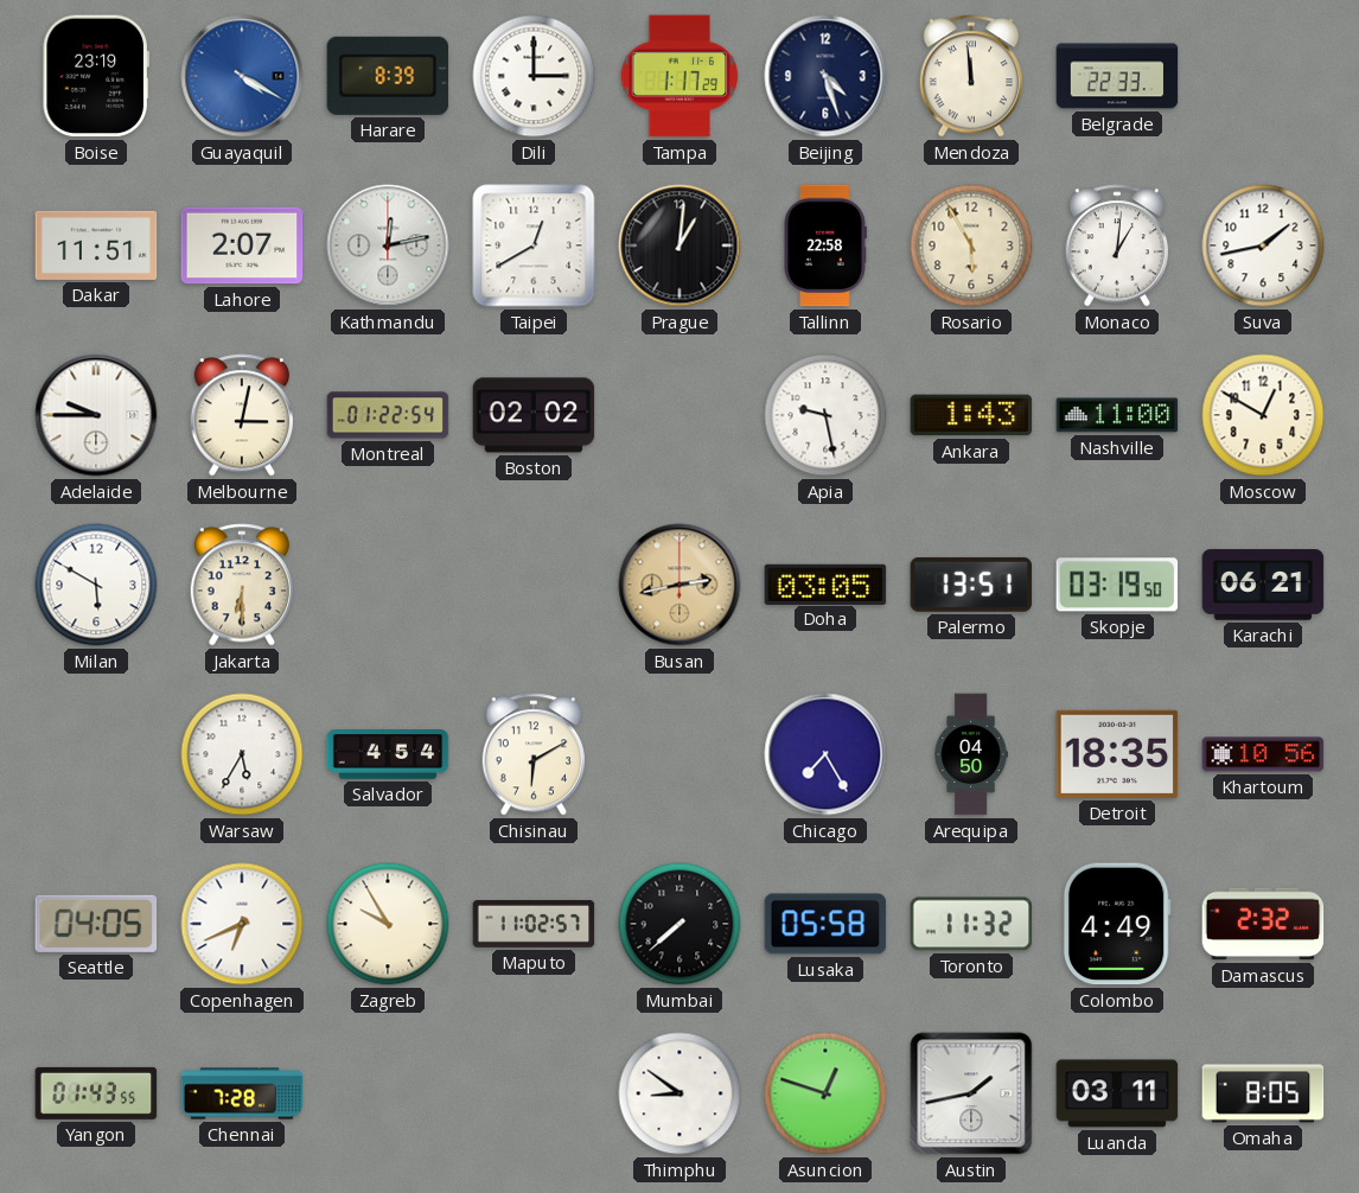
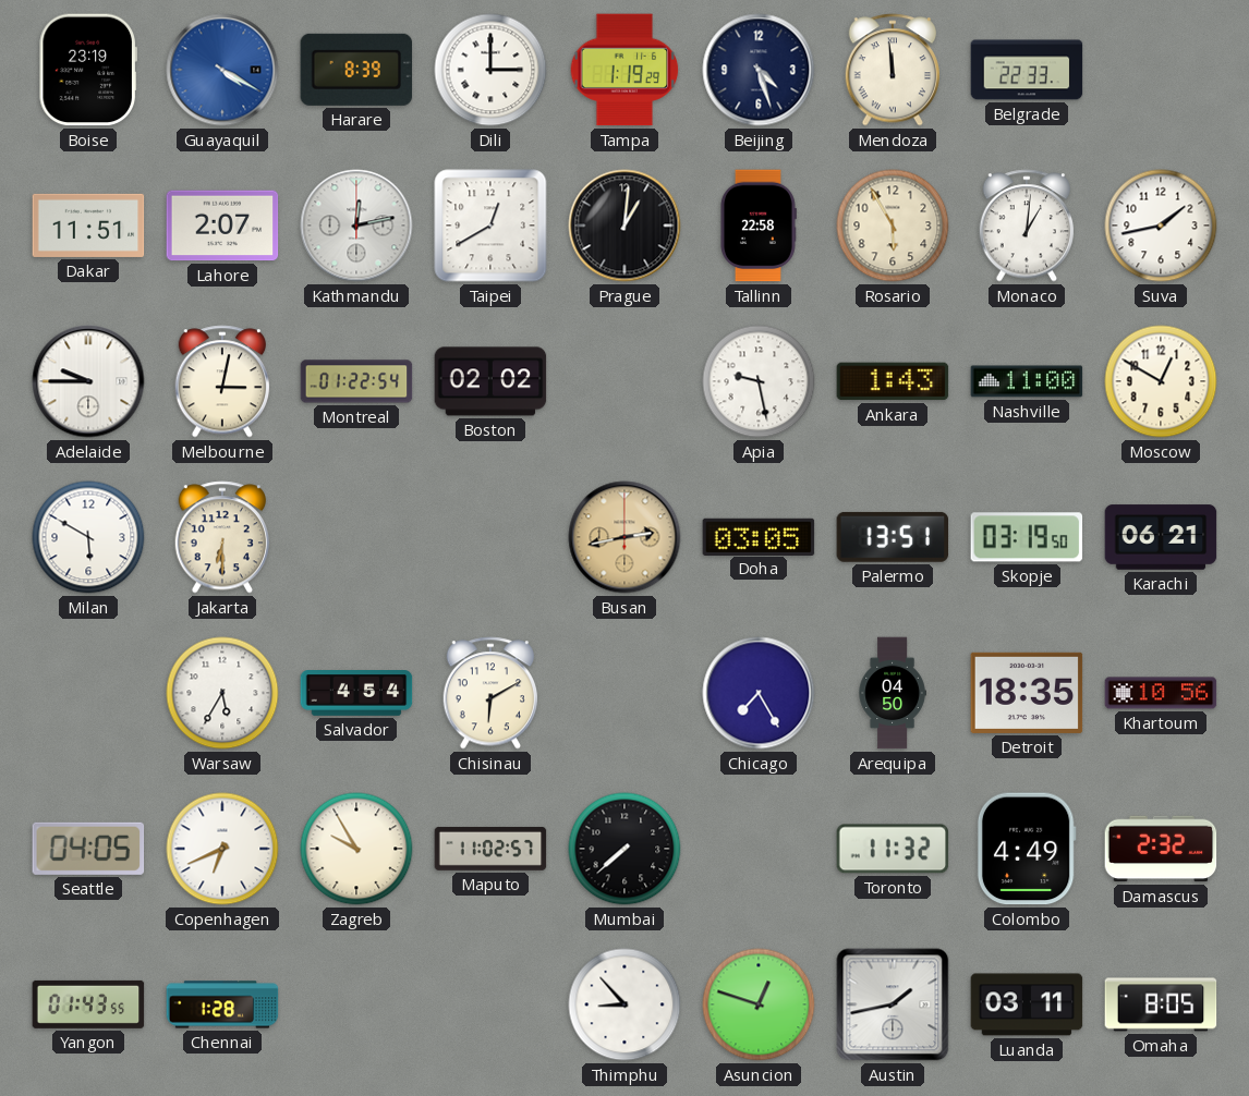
Tampa: 1:17 -> 1:19 (624, 70)
Lusaka: 05:58 -> none (825, 924)
Chennai: 7:28 -> 1:28 (222, 1004)
Thimphu: 8:51 -> 8:53 (624, 1004)
